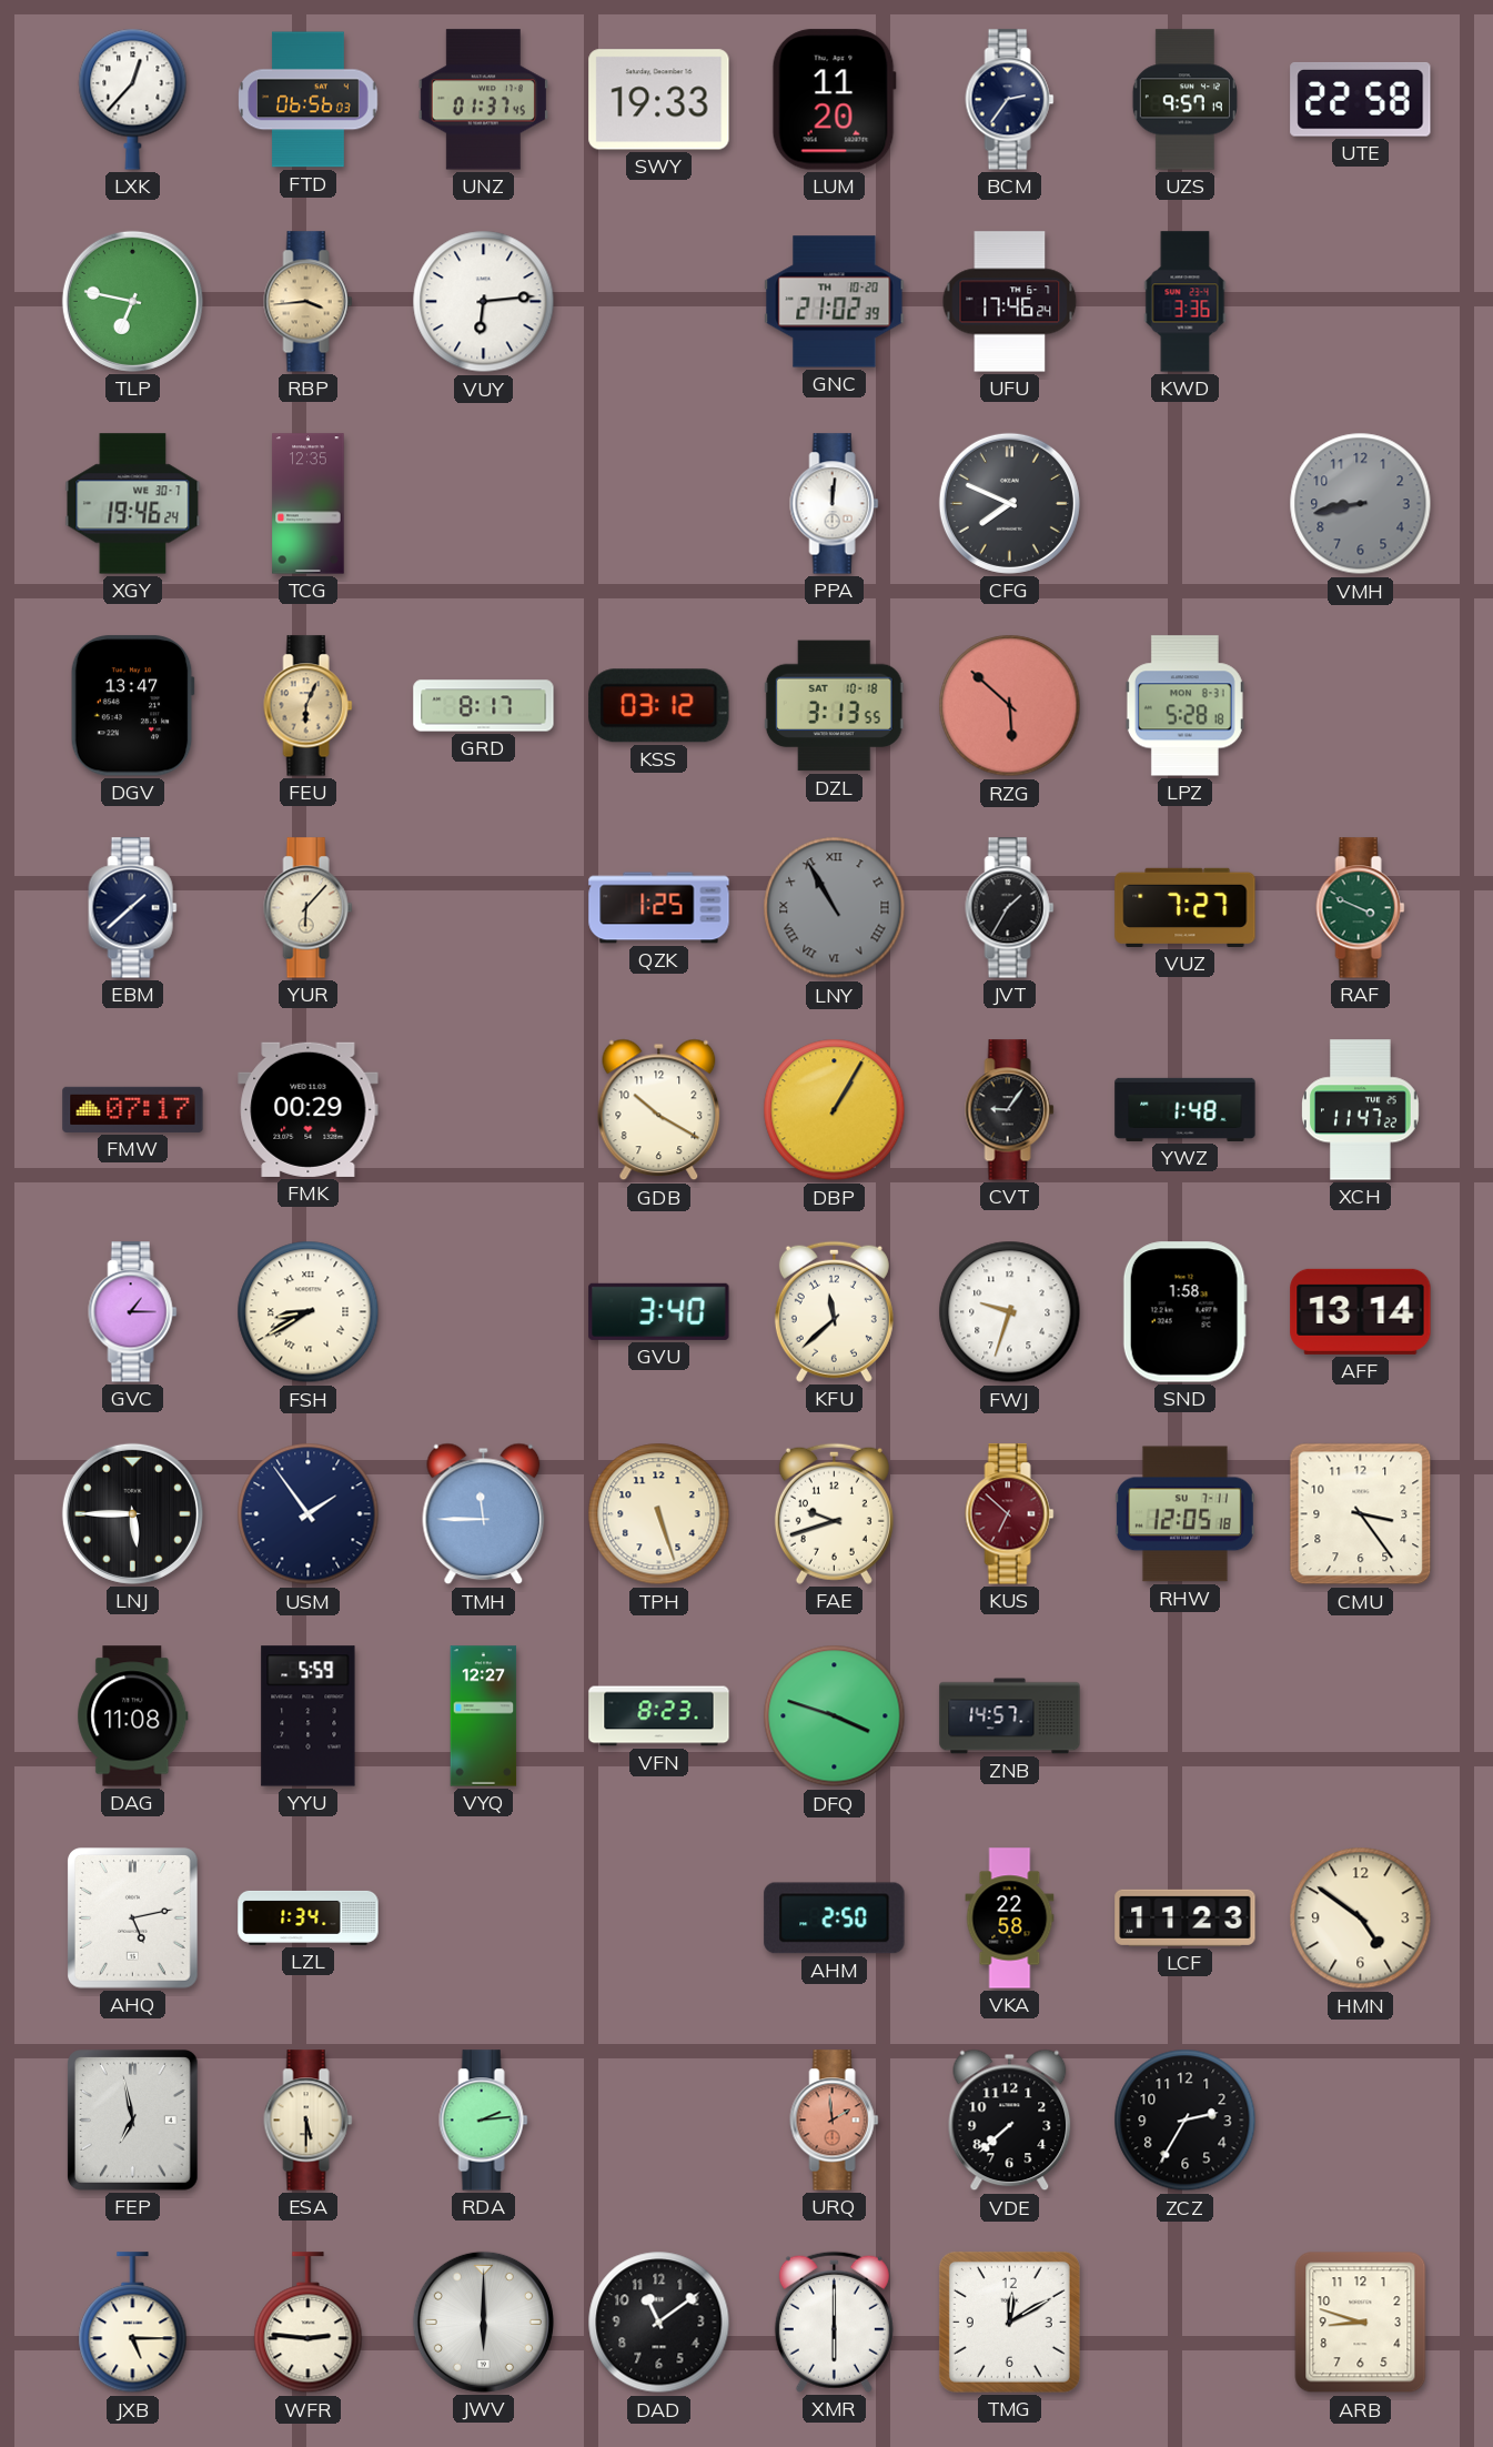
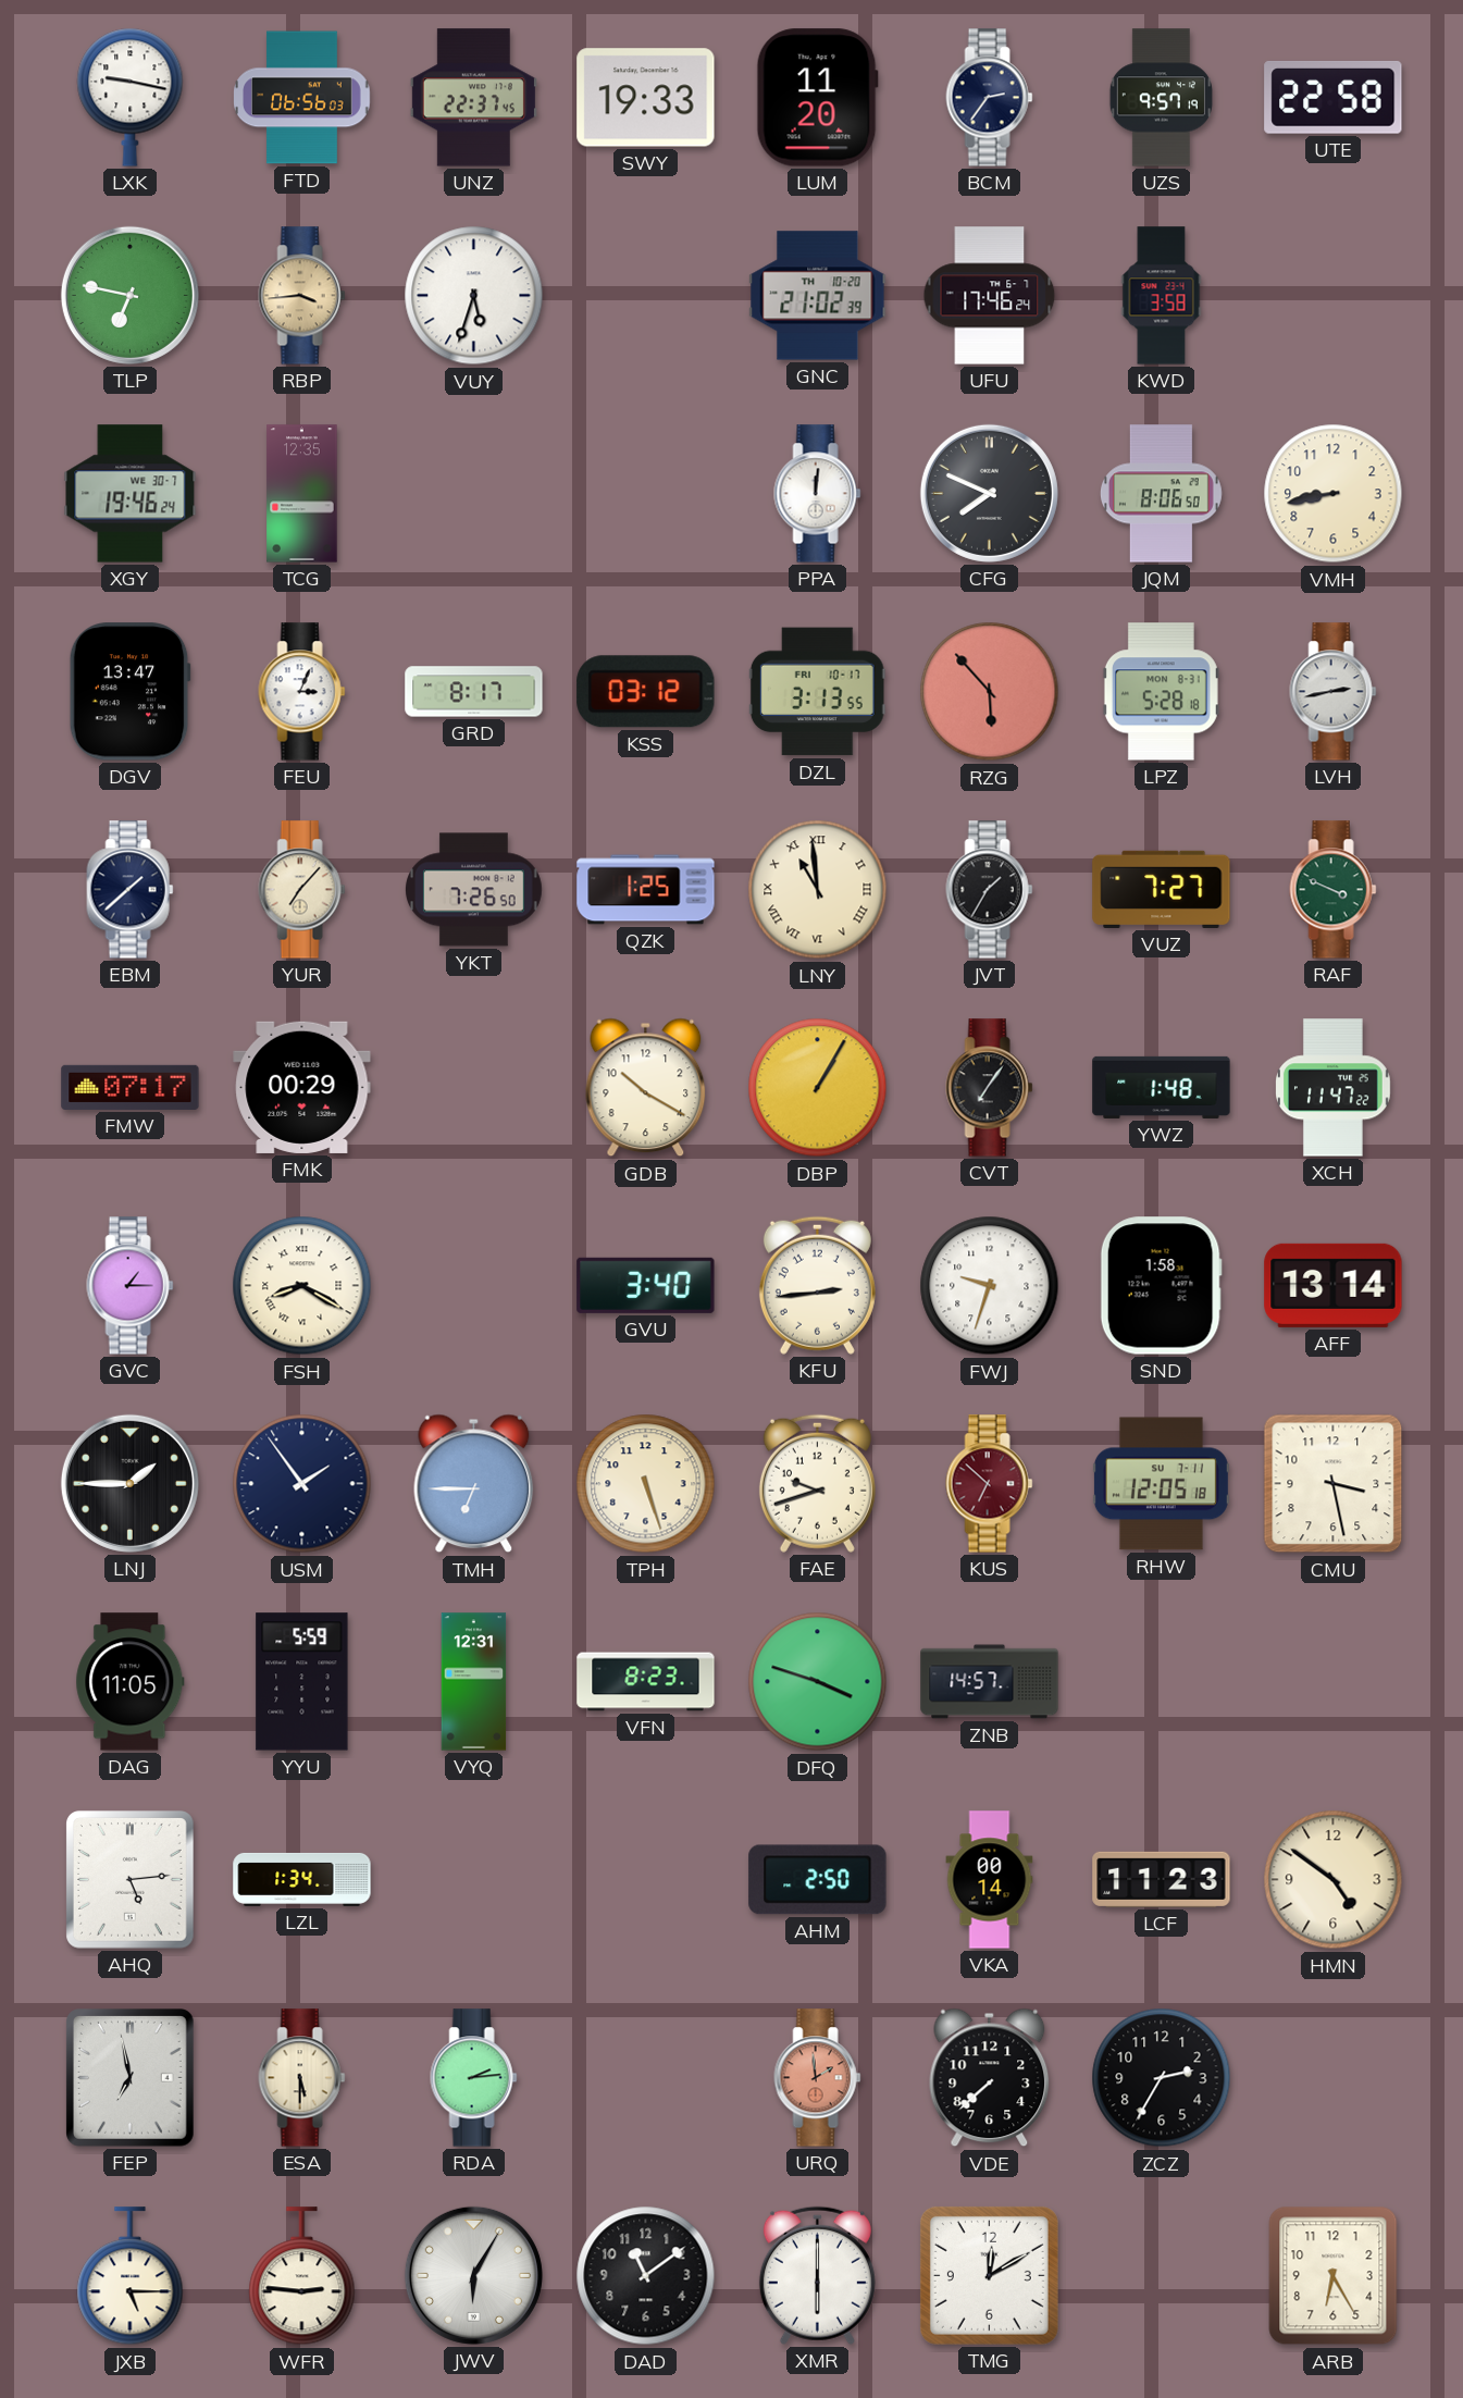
LXK: 12:37 -> 9:17 (131, 97)
UNZ: 01:37 -> 22:37 (473, 98)
VUY: 6:14 -> 5:33 (474, 296)
KWD: 3:36 -> 3:58 (1162, 296)
JQM: none -> 8:06 (1161, 494)
VMH dial: grey -> cream (1334, 494)
FEU: 6:04 -> 3:04 (302, 692)
FEU dial: champagne -> white (302, 692)
DZL date: SAT 10-18 -> FRI 10-17 (817, 692)
RZG: 5:52 -> 5:53 (990, 692)
LVH: none -> 2:43 (1334, 692)
YUR: 6:07 -> 7:07 (302, 890)
YKT: none -> 7:26 (474, 890)
LNY: 10:55 -> 10:59 (818, 890)
LNY dial: grey -> cream (818, 890)
CVT: 9:06 -> 7:06 (990, 1088)
FSH: 8:40 -> 8:20 (302, 1286)
KFU: 11:38 -> 2:44 (817, 1285)
LNJ: 5:45 -> 1:45 (129, 1483)
TMH: 11:45 -> 6:45 (474, 1484)
CMU: 3:24 -> 3:28 (1334, 1484)
DAG: 11:08 -> 11:05 (131, 1682)
VYQ: 12:27 -> 12:31 (474, 1682)
AHQ: 5:13 -> 5:14 (131, 1880)
VKA: 22:58 -> 00:14 (990, 1880)
JWV: 6:00 -> 6:05 (473, 2275)
ARB: 8:48 -> 6:25 (1334, 2276)
